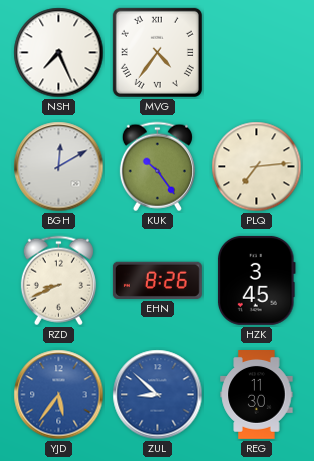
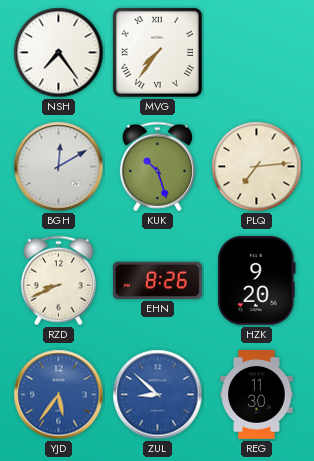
NSH: 7:26 -> 7:24 (59, 53)
MVG: 4:36 -> 7:36 (157, 52)
KUK: 10:24 -> 10:27 (157, 167)
HZK: 3:45 -> 9:20 (256, 280)
